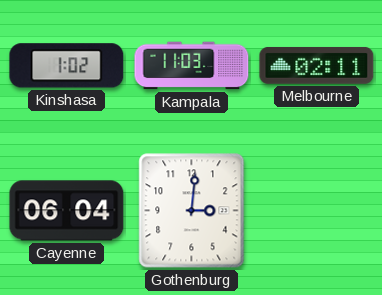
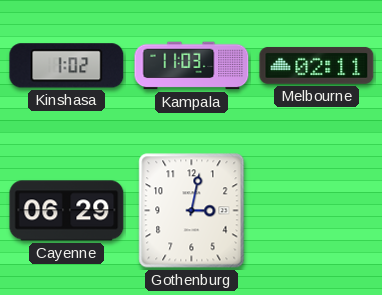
Cayenne: 06:04 -> 06:29 (67, 211)
Gothenburg: 3:01 -> 3:02 (192, 211)
